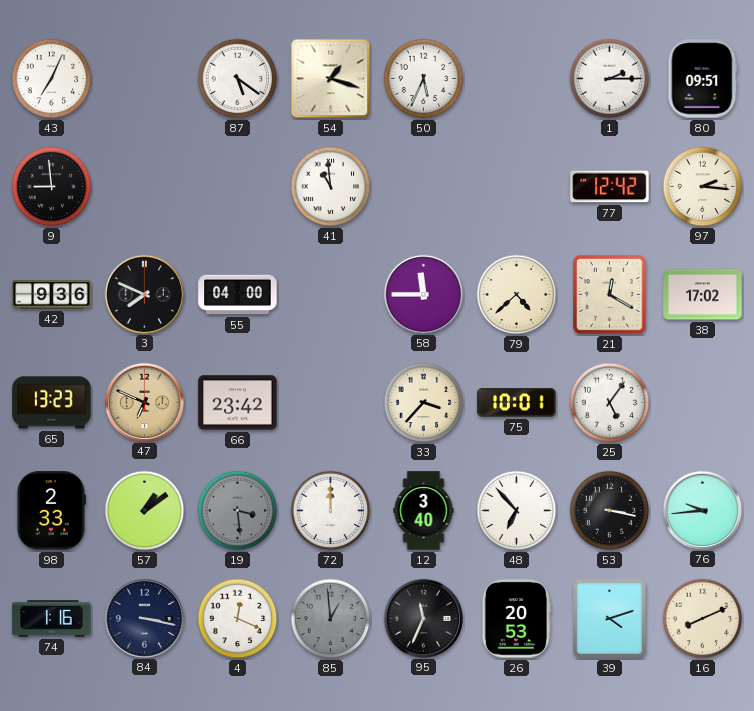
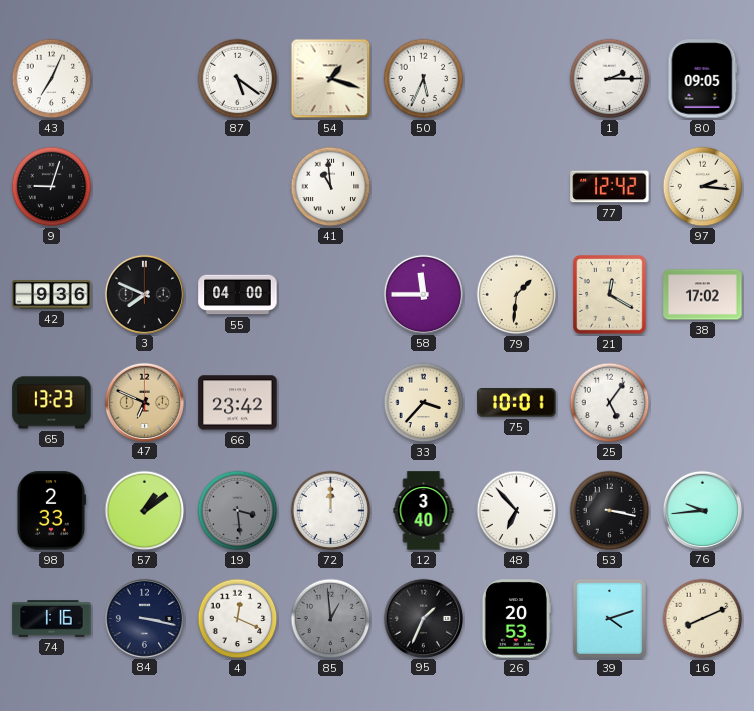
80: 09:51 -> 09:05 (703, 79)
9: 8:59 -> 9:03 (52, 187)
79: 4:38 -> 1:31 (517, 295)
95: 11:34 -> 1:34 (423, 618)
